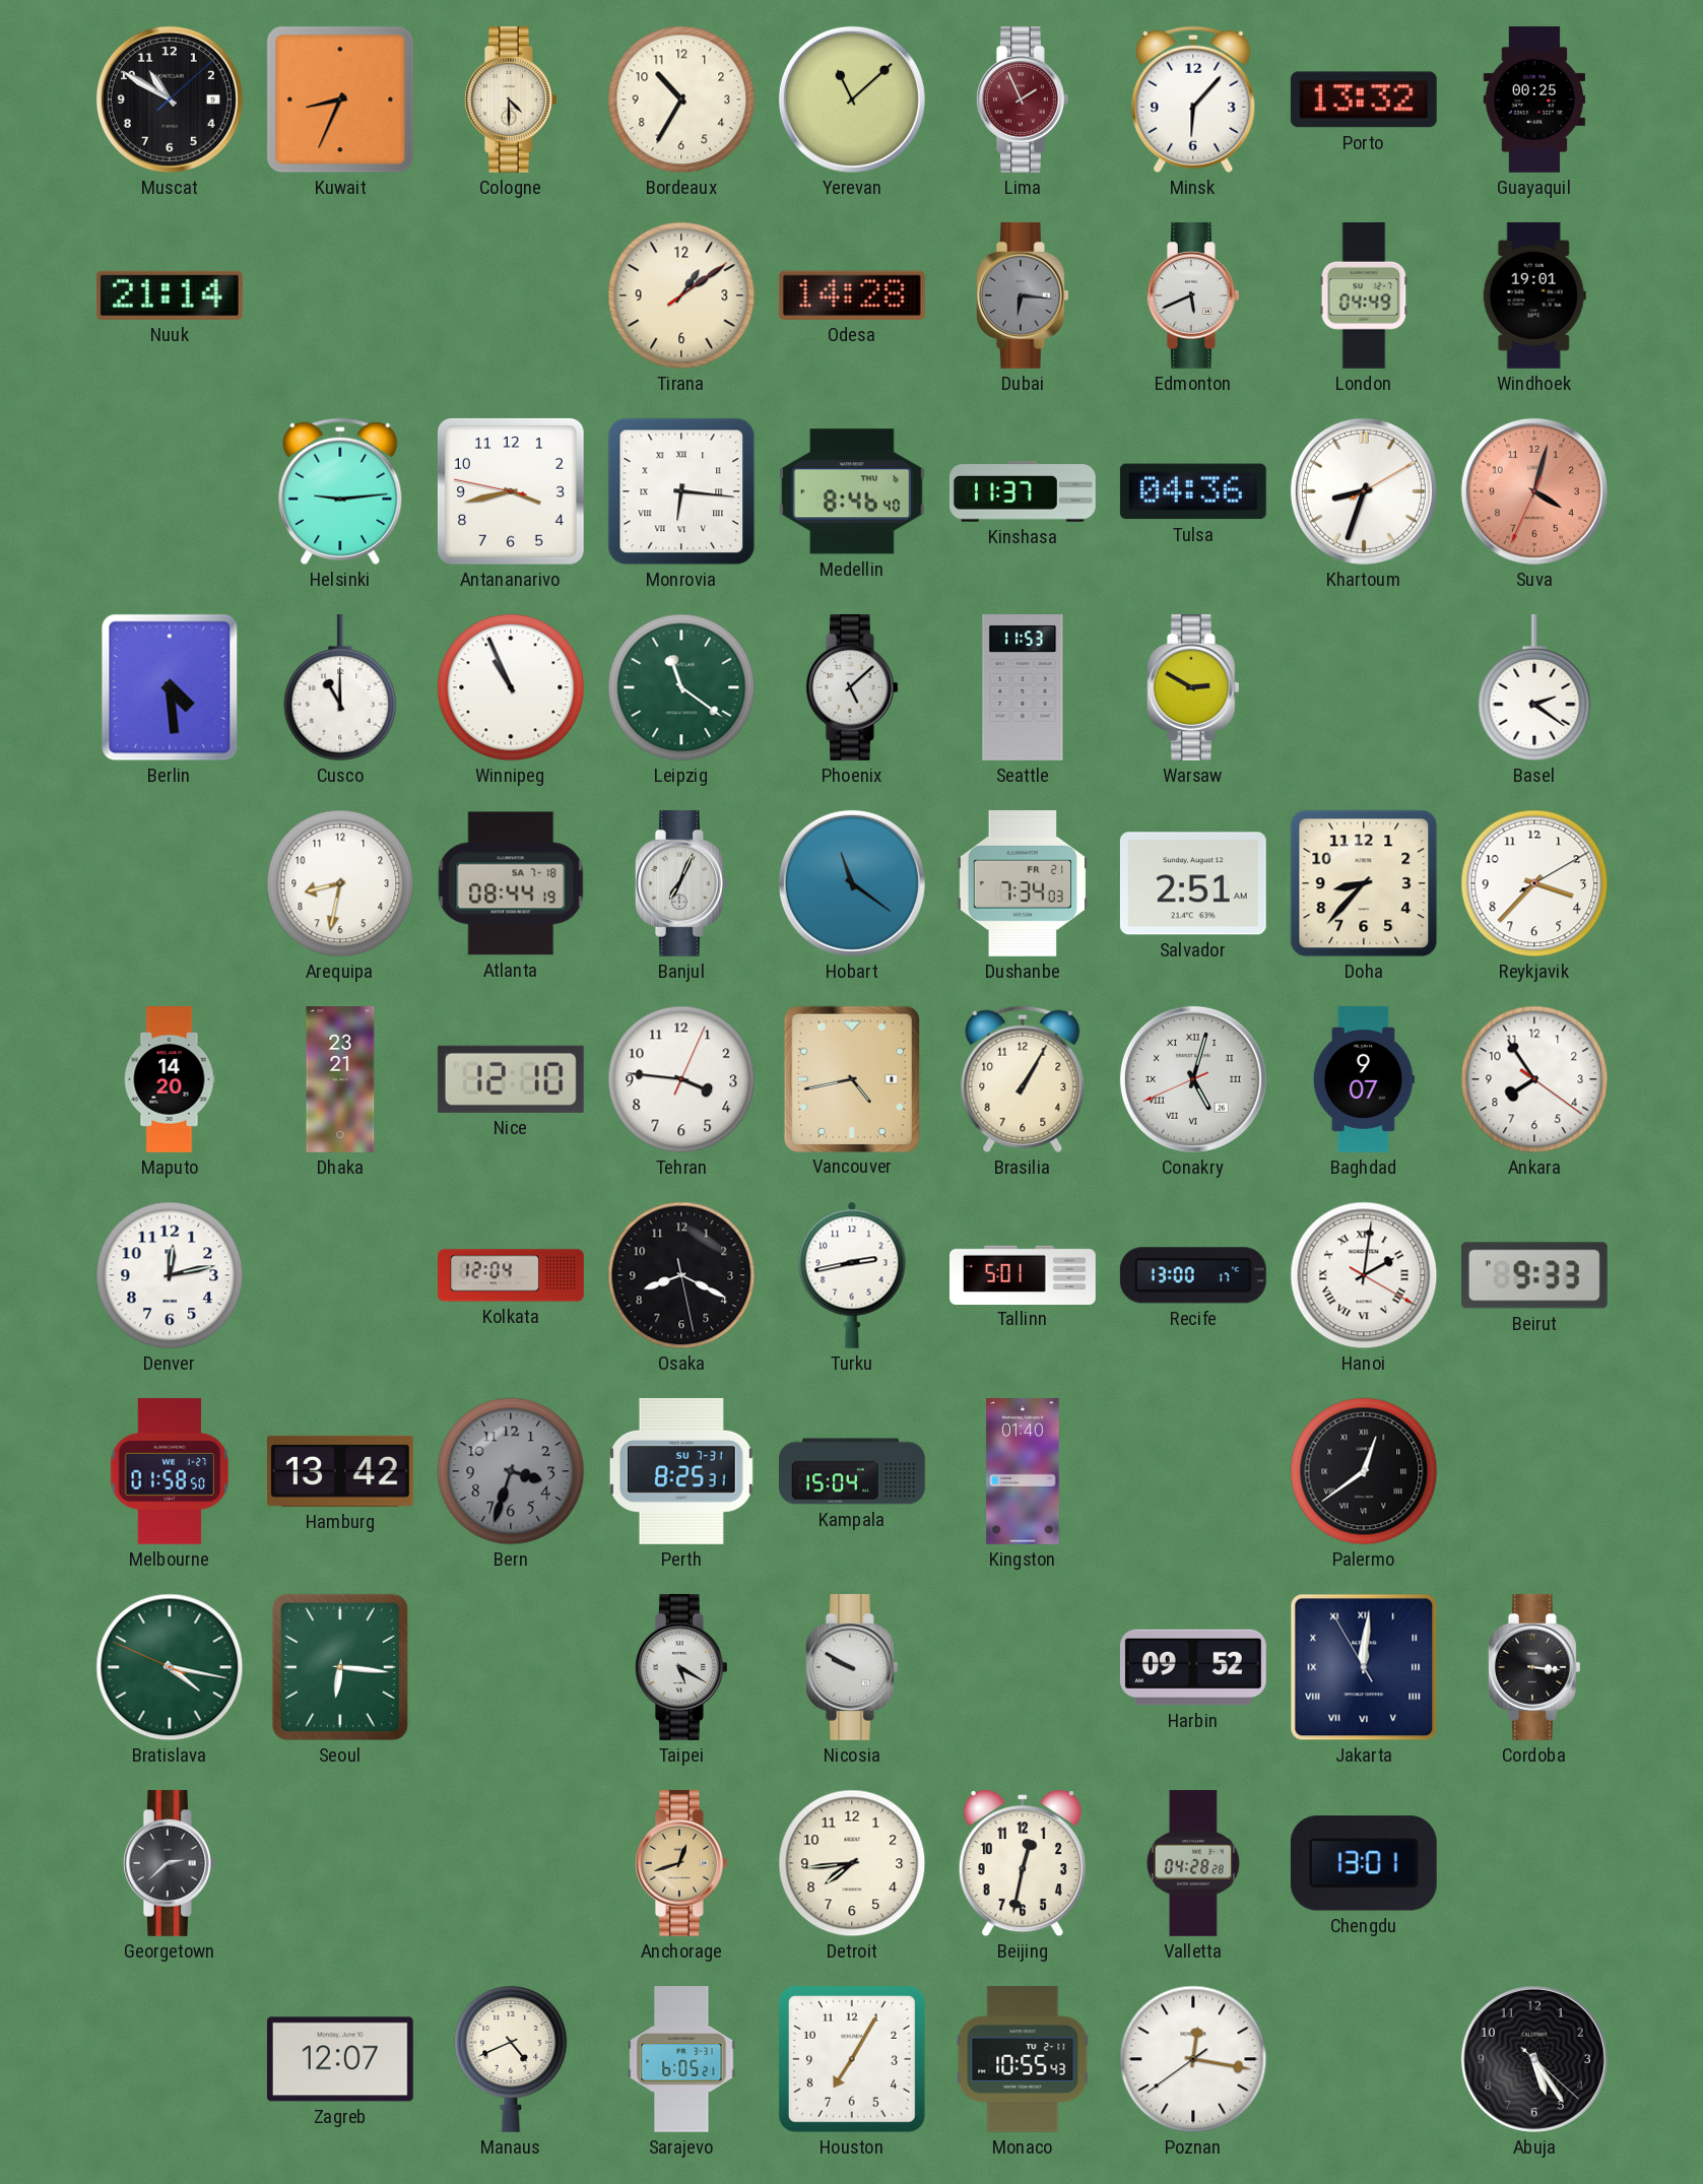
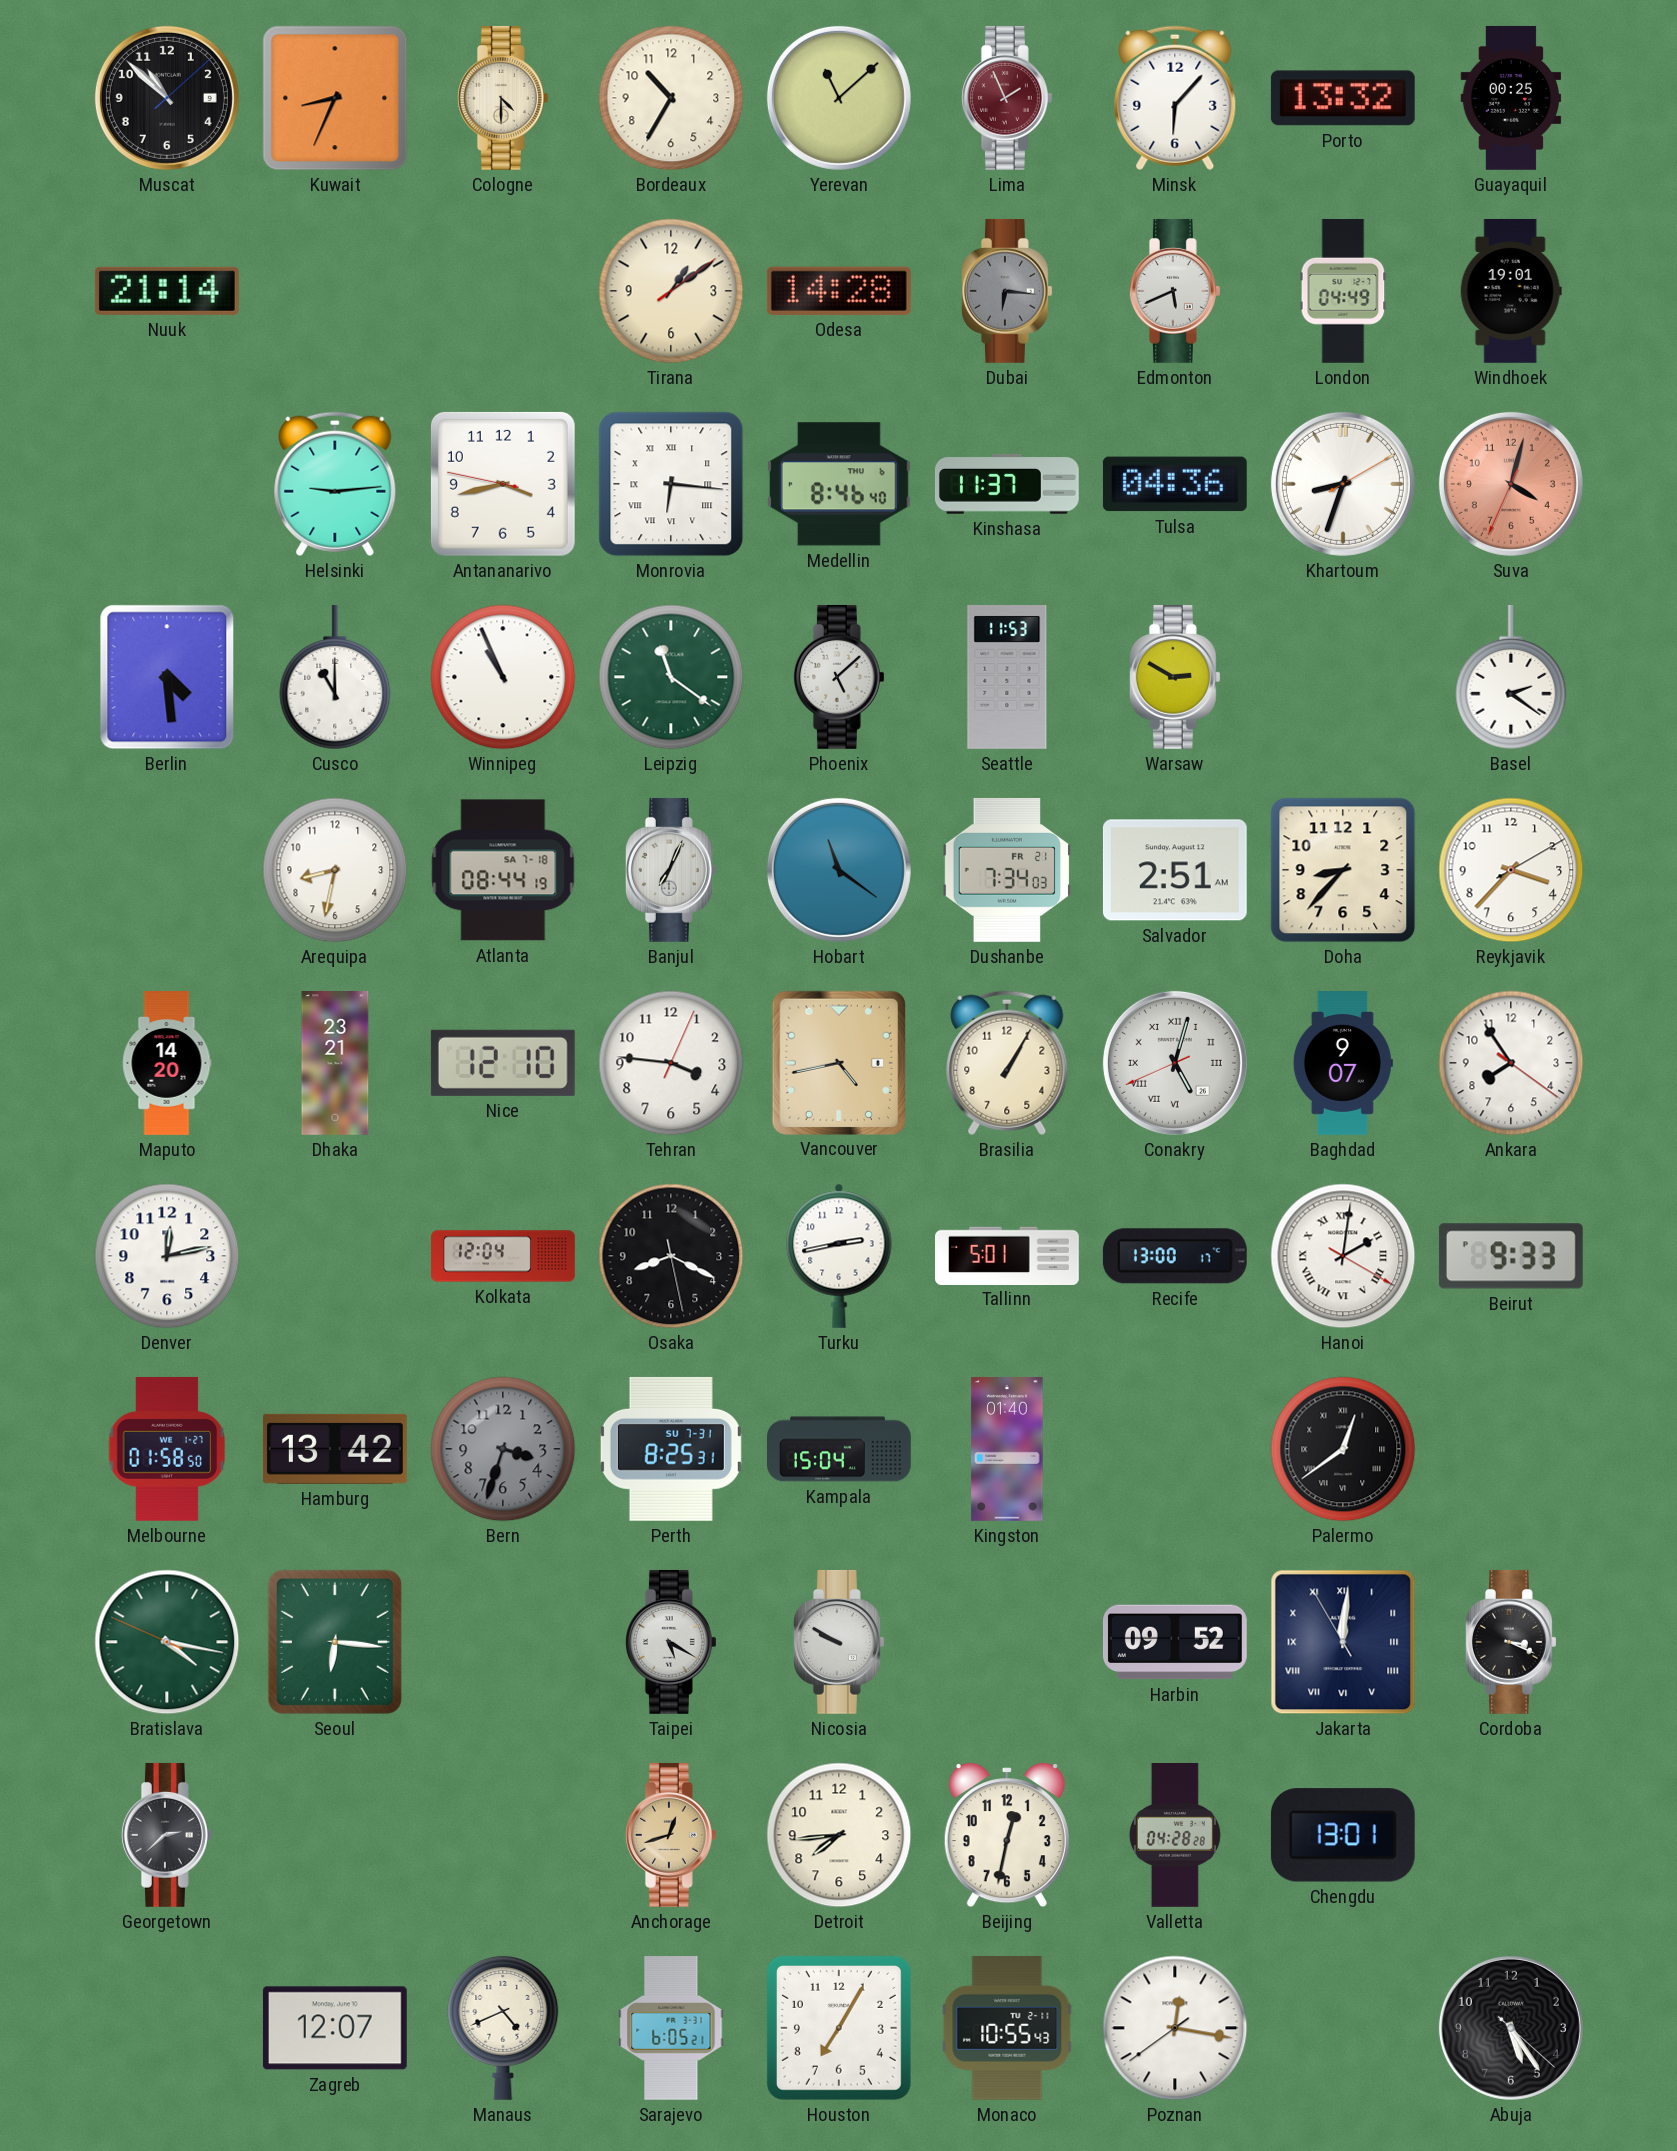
Muscat: 10:50 -> 10:52 (167, 98)
Cordoba: 3:16 -> 3:19 (1511, 1642)
